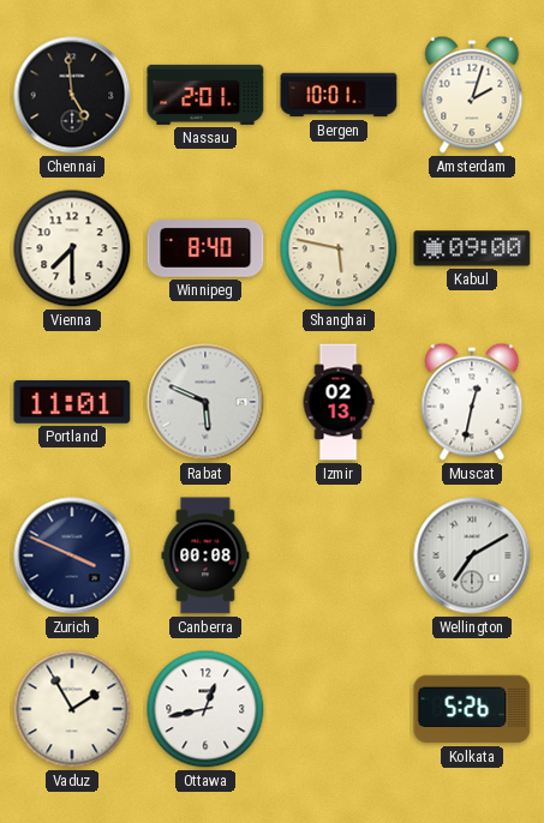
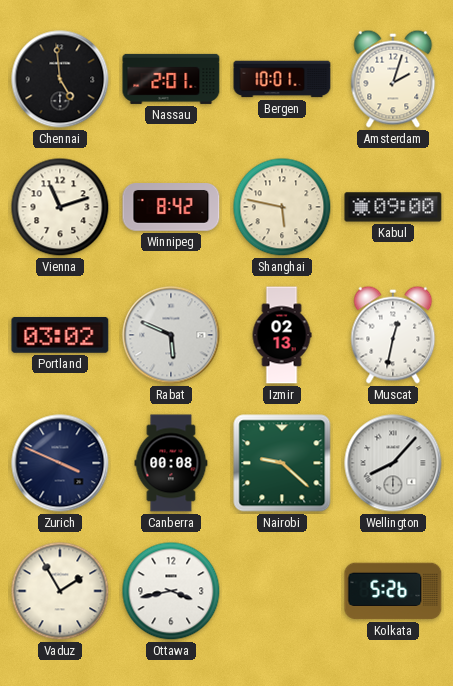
Vienna: 7:30 -> 11:12 (60, 207)
Winnipeg: 8:40 -> 8:42 (171, 208)
Portland: 11:01 -> 03:02 (60, 336)
Nairobi: none -> 9:22 (282, 463)
Wellington: 7:10 -> 8:07 (393, 463)
Ottawa: 12:43 -> 3:43 (171, 591)
